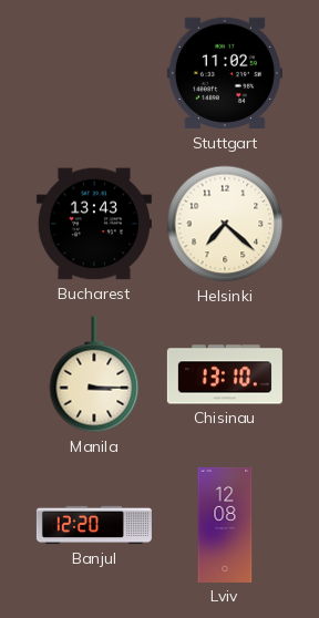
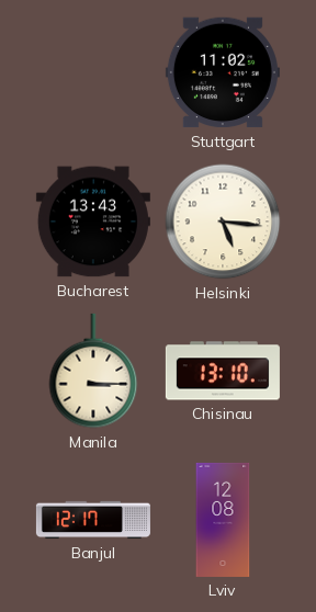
Helsinki: 7:22 -> 5:16 (223, 222)
Banjul: 12:20 -> 12:17 (93, 520)
